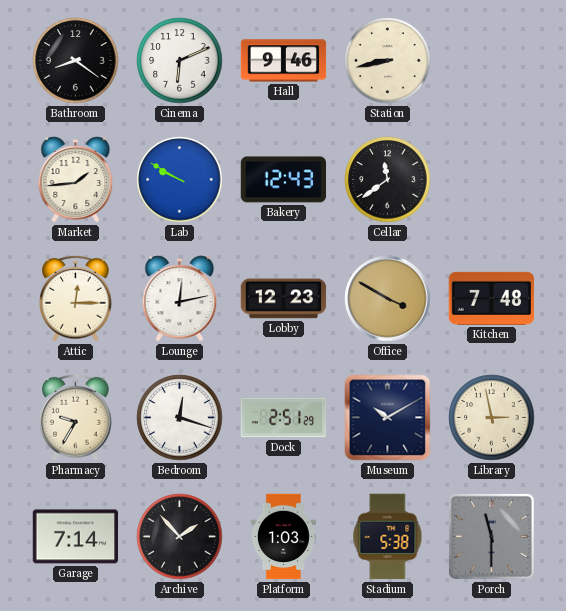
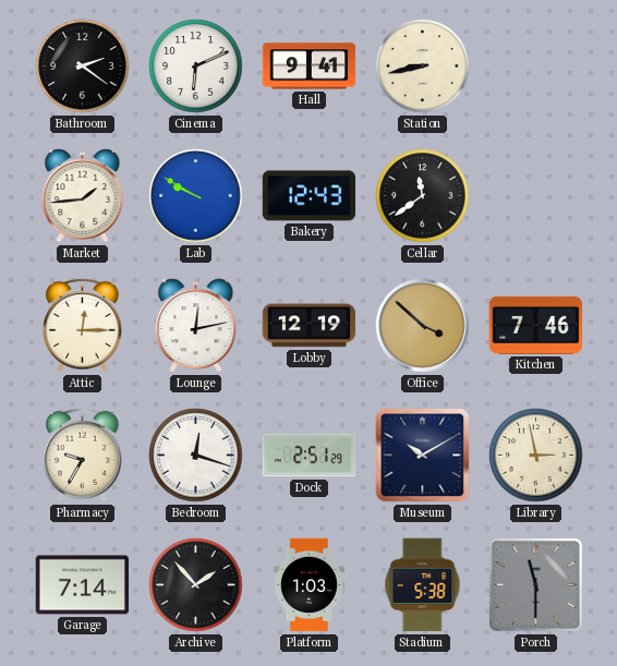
Bathroom: 8:21 -> 2:21 (83, 66)
Hall: 9:46 -> 9:41 (310, 66)
Lobby: 12:23 -> 12:19 (310, 326)
Office: 3:50 -> 3:52 (423, 326)
Kitchen: 7:48 -> 7:46 (536, 325)
